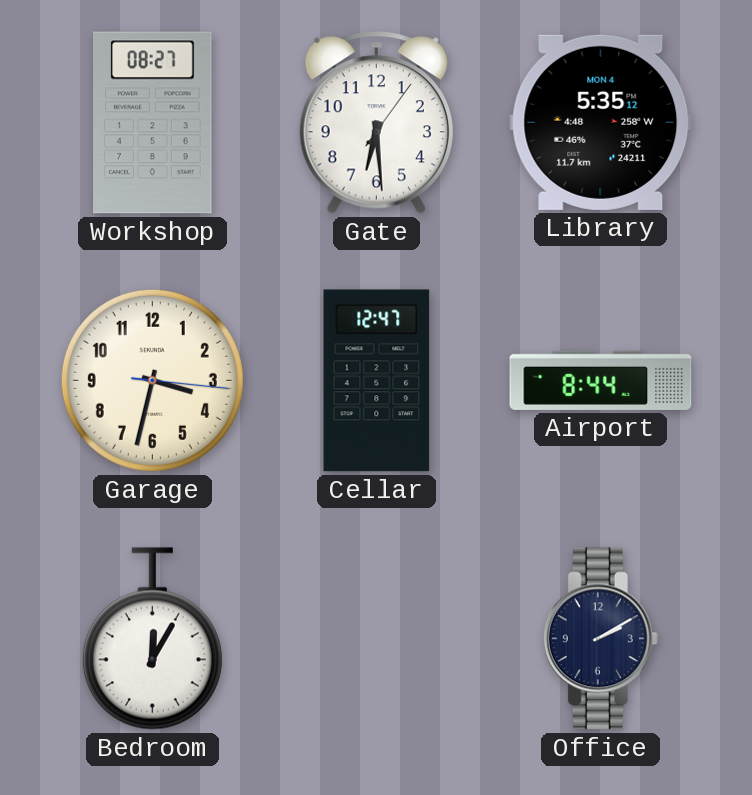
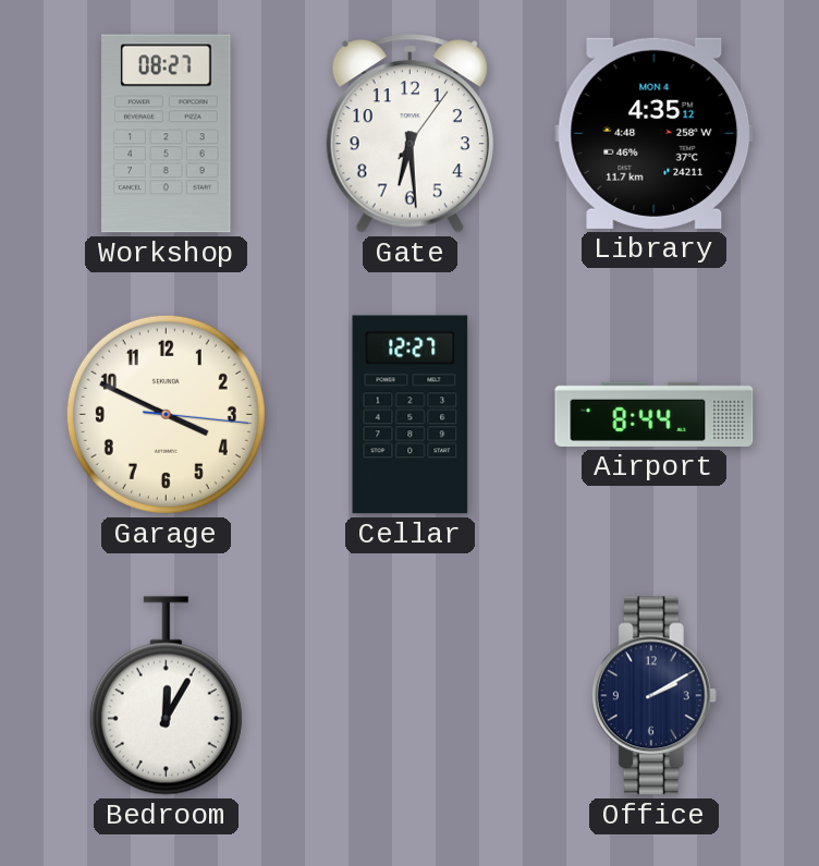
Library: 5:35 -> 4:35 (655, 133)
Garage: 3:32 -> 3:49 (166, 414)
Cellar: 12:47 -> 12:27 (411, 415)
